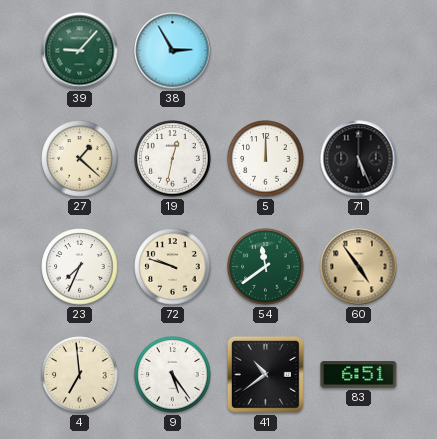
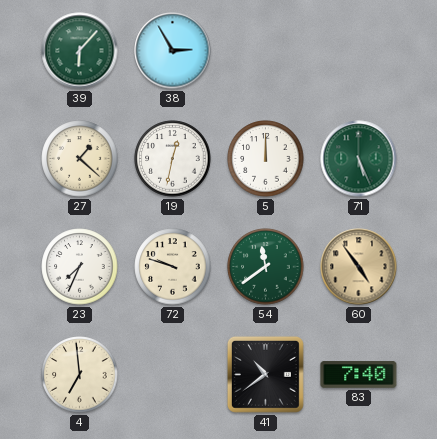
39: 9:07 -> 6:07 (80, 51)
71 dial: black -> green (359, 159)
9: 5:24 -> none (173, 375)
83: 6:51 -> 7:40 (359, 375)
